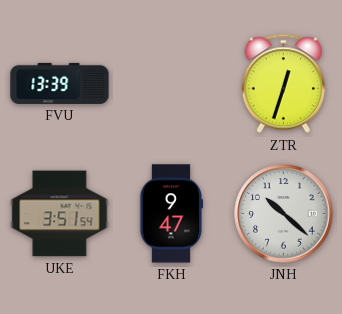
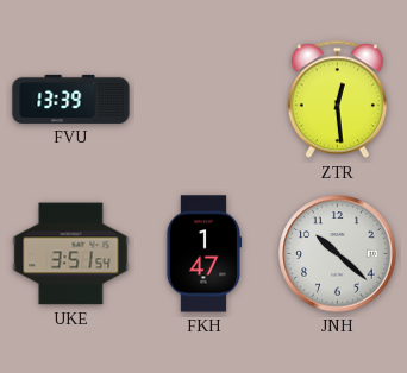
ZTR: 12:33 -> 12:29 (337, 100)
FKH: 9:47 -> 1:47 (203, 254)
